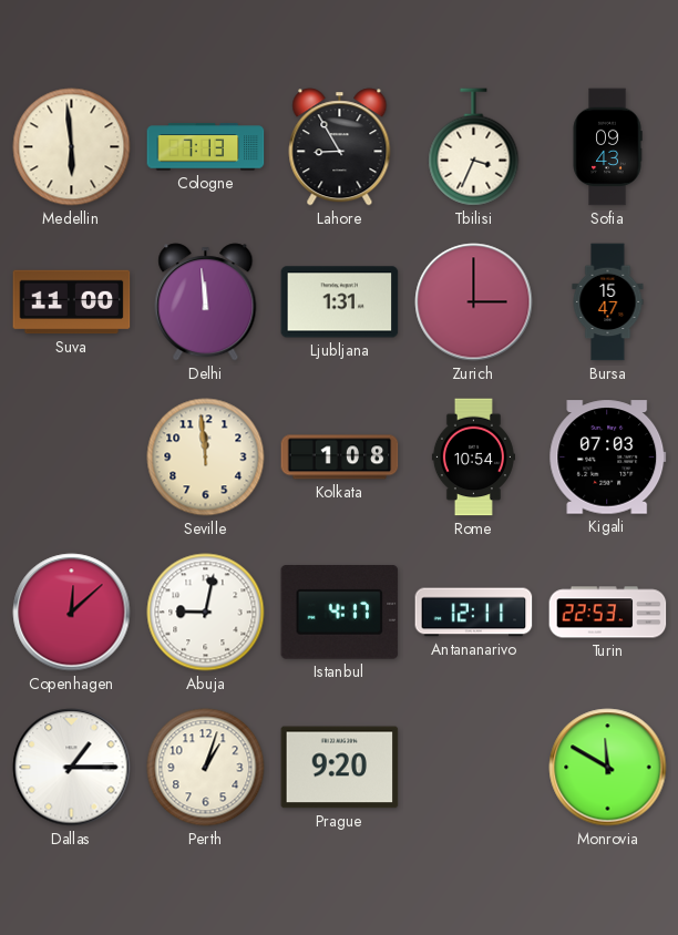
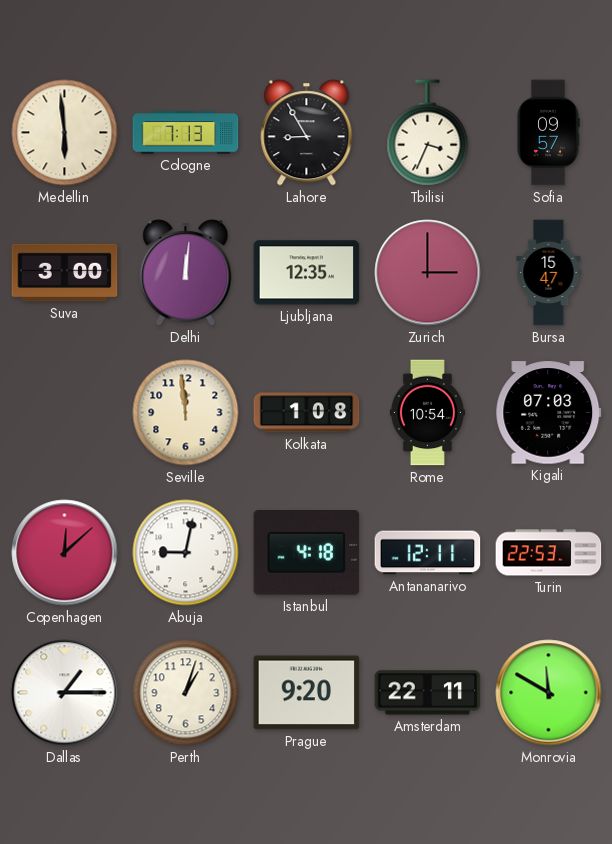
Sofia: 09:43 -> 09:57 (548, 133)
Suva: 11:00 -> 3:00 (65, 273)
Delhi: 11:59 -> 12:01 (186, 273)
Ljubljana: 1:31 -> 12:35 (307, 273)
Istanbul: 4:17 -> 4:18 (307, 553)
Amsterdam: none -> 22:11 (428, 693)
